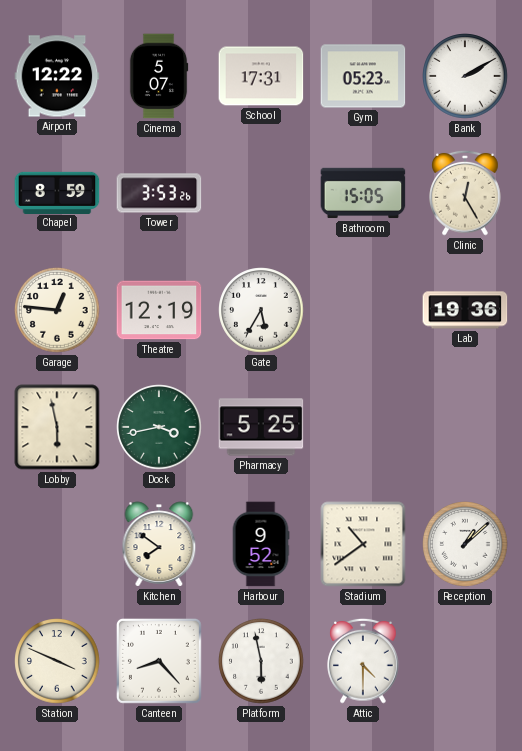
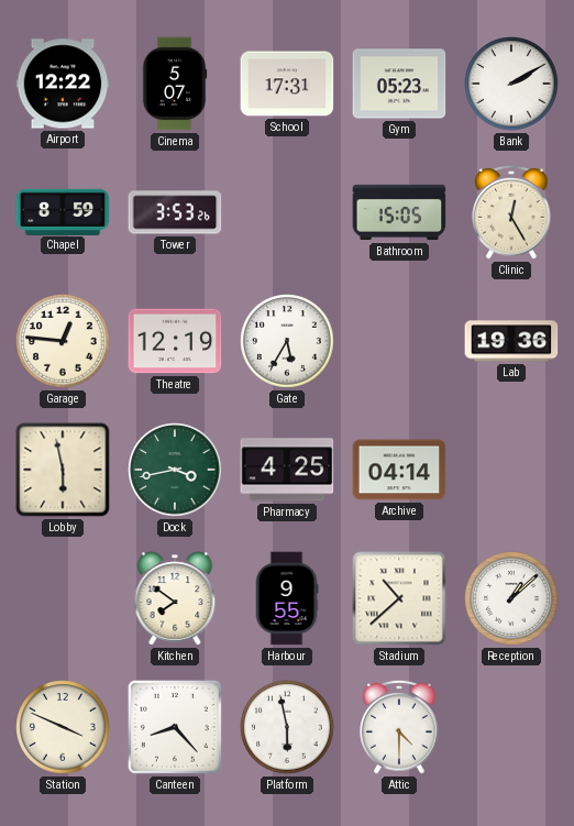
Pharmacy: 5:25 -> 4:25 (287, 470)
Archive: none -> 04:14 (399, 470)
Harbour: 9:52 -> 9:55 (287, 598)
Stadium: 10:39 -> 10:38 (399, 598)
